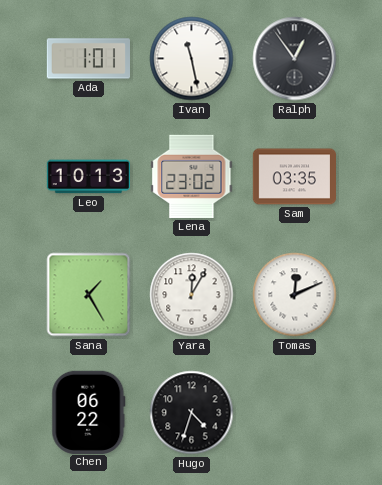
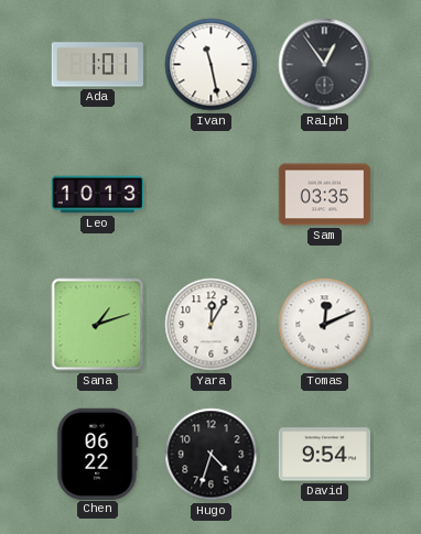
Lena: 23:02 -> none (192, 176)
Sana: 1:25 -> 1:12 (98, 325)
David: none -> 9:54 (324, 455)
